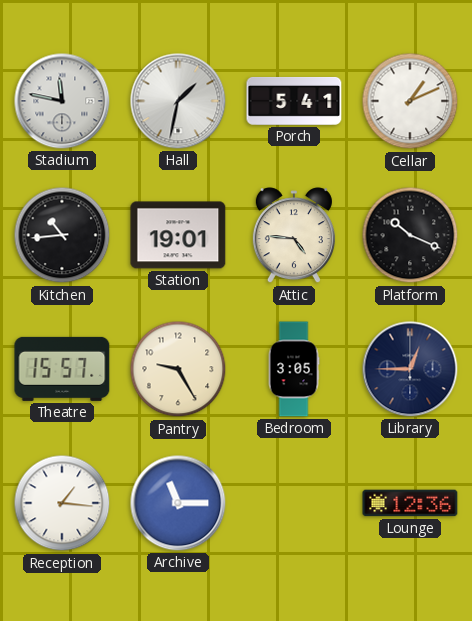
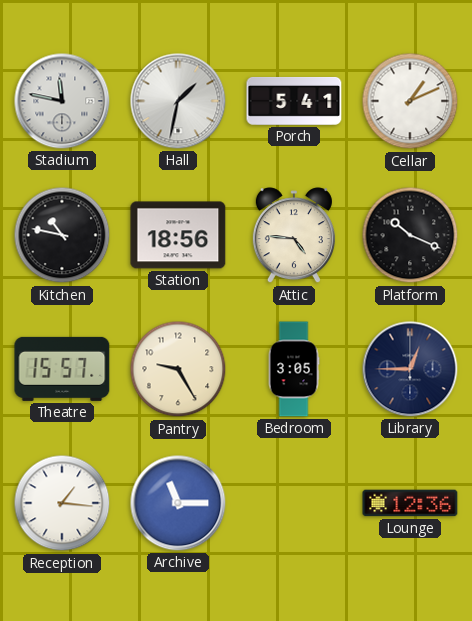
Kitchen: 10:44 -> 10:47 (62, 235)
Station: 19:01 -> 18:56 (178, 235)
